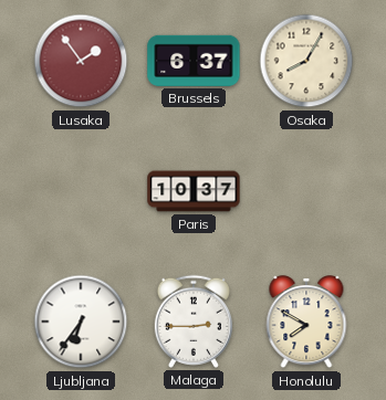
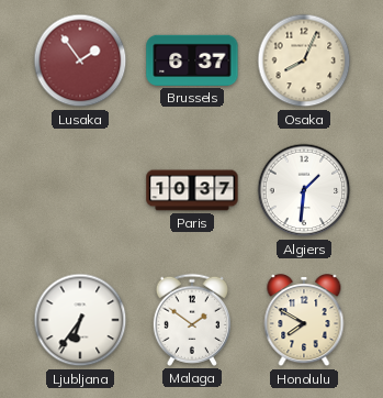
Osaka: 8:05 -> 8:04 (304, 60)
Algiers: none -> 1:31 (304, 190)
Malaga: 2:45 -> 1:51 (192, 320)
